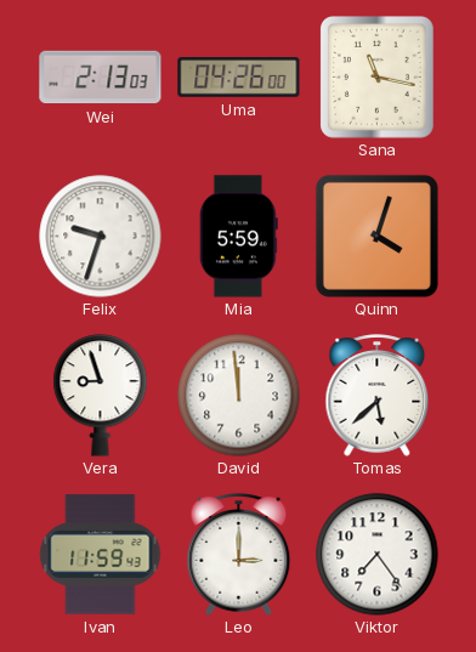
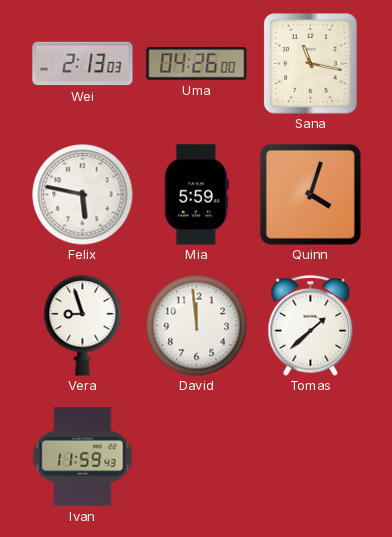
Felix: 9:33 -> 5:47 (83, 195)
Tomas: 5:38 -> 1:38 (311, 326)
Leo: 3:00 -> none (239, 555)
Viktor: 7:24 -> none (378, 555)
